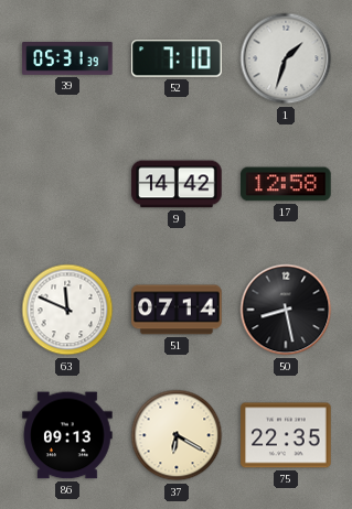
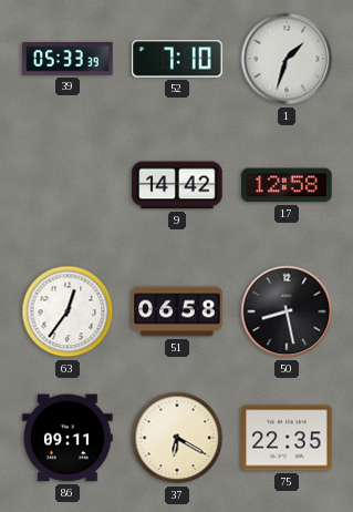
39: 05:31 -> 05:33 (68, 60)
63: 11:49 -> 12:36 (68, 311)
51: 07:14 -> 06:58 (177, 311)
86: 09:13 -> 09:11 (68, 438)
